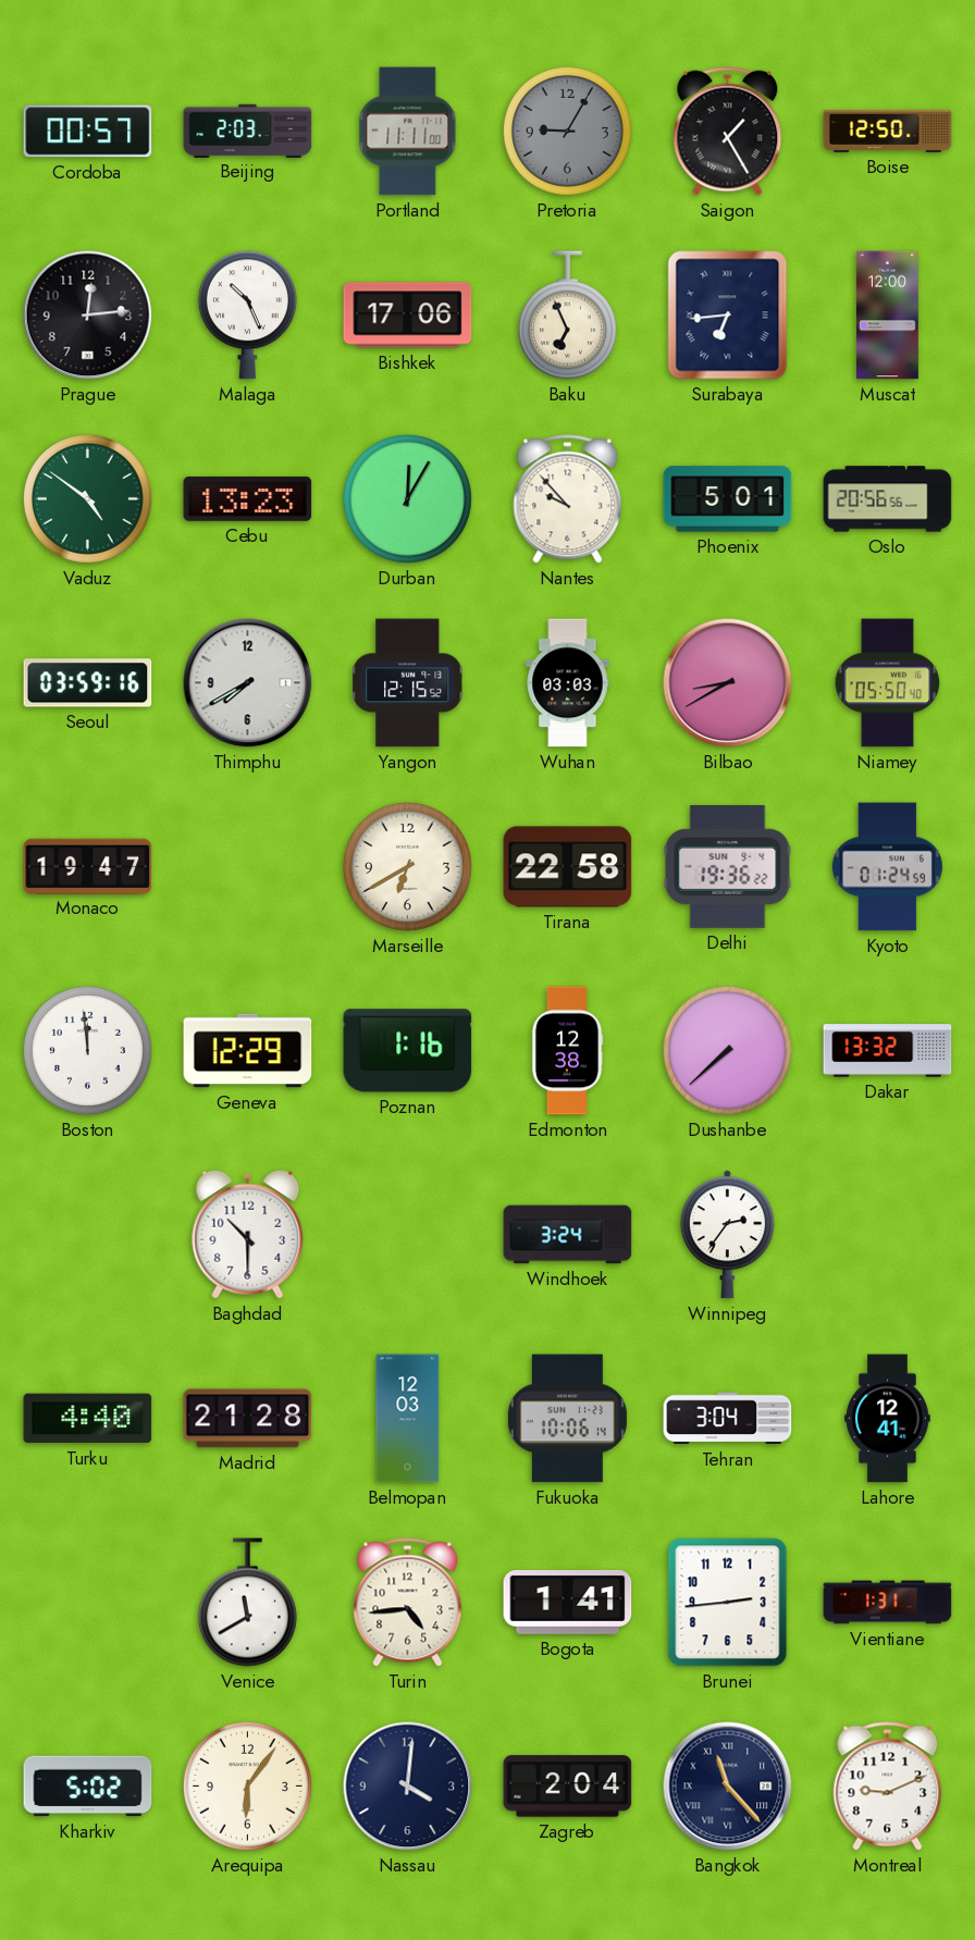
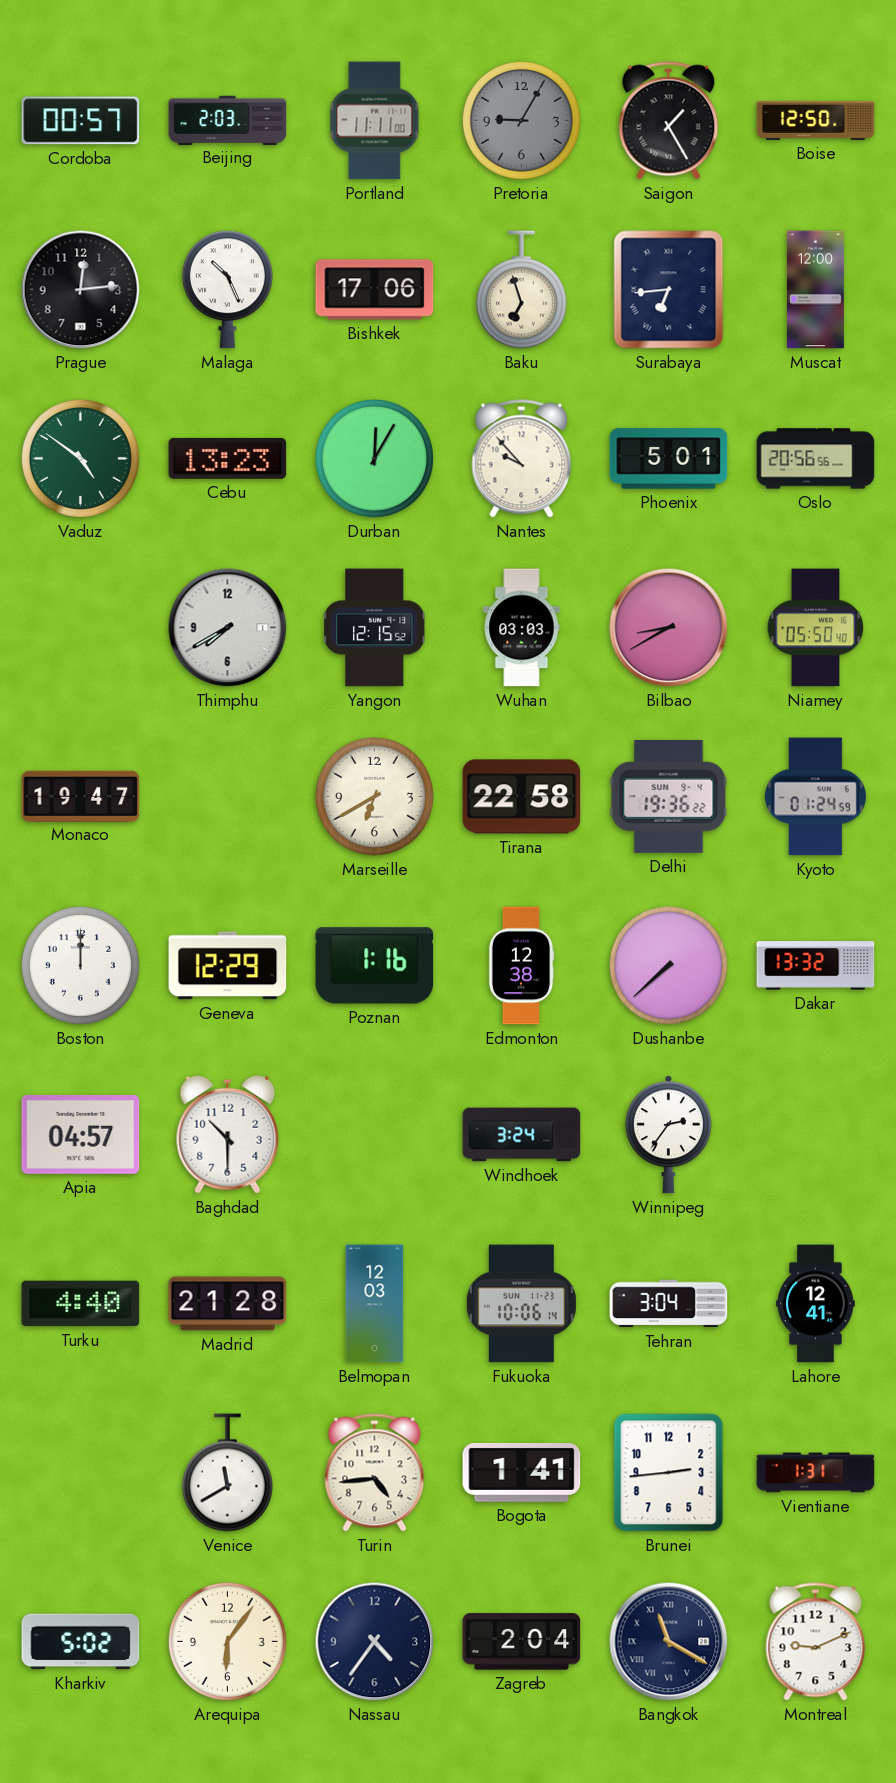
Baku: 6:56 -> 6:57 (521, 290)
Seoul: 03:59 -> none (88, 683)
Boston: 11:59 -> 12:00 (80, 965)
Apia: none -> 04:57 (81, 1134)
Nassau: 4:01 -> 4:36 (375, 1642)
Bangkok: 11:23 -> 11:20 (669, 1642)
